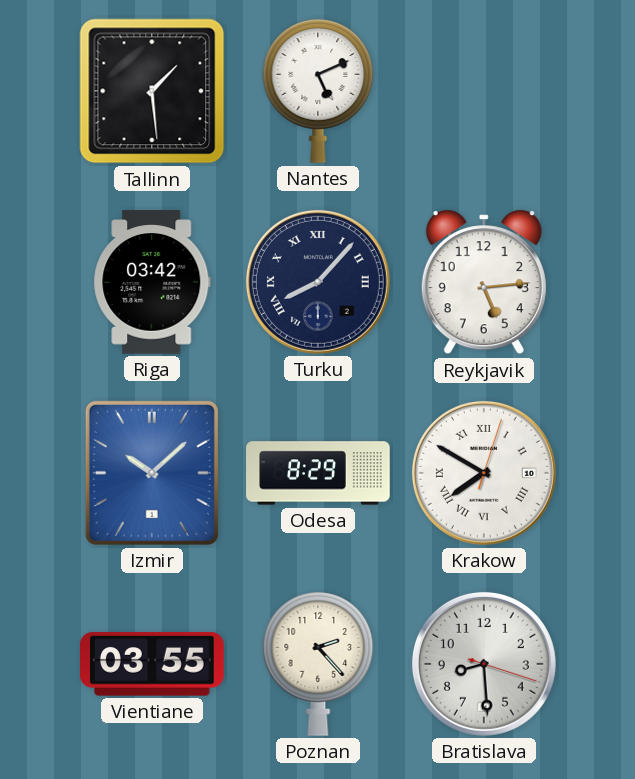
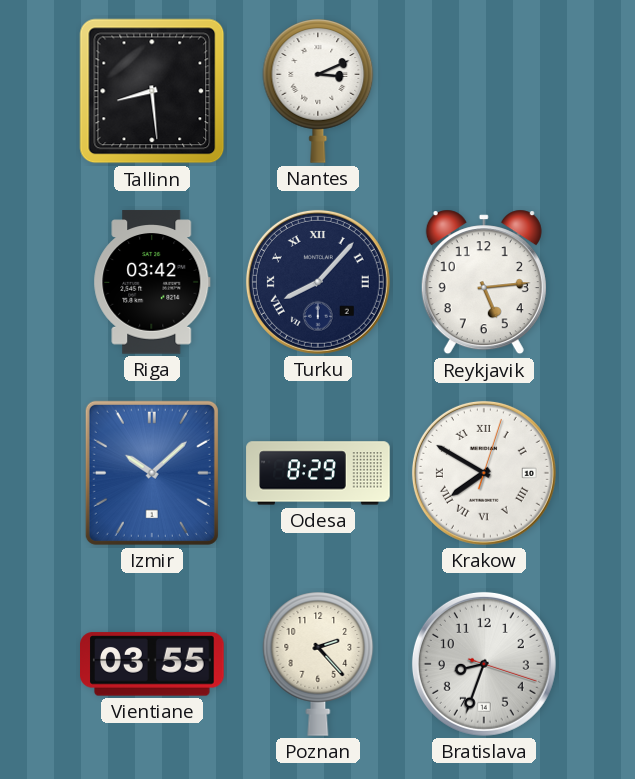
Tallinn: 1:29 -> 8:29 (152, 91)
Nantes: 5:11 -> 3:11 (318, 91)
Bratislava: 8:29 -> 8:33 (484, 664)
